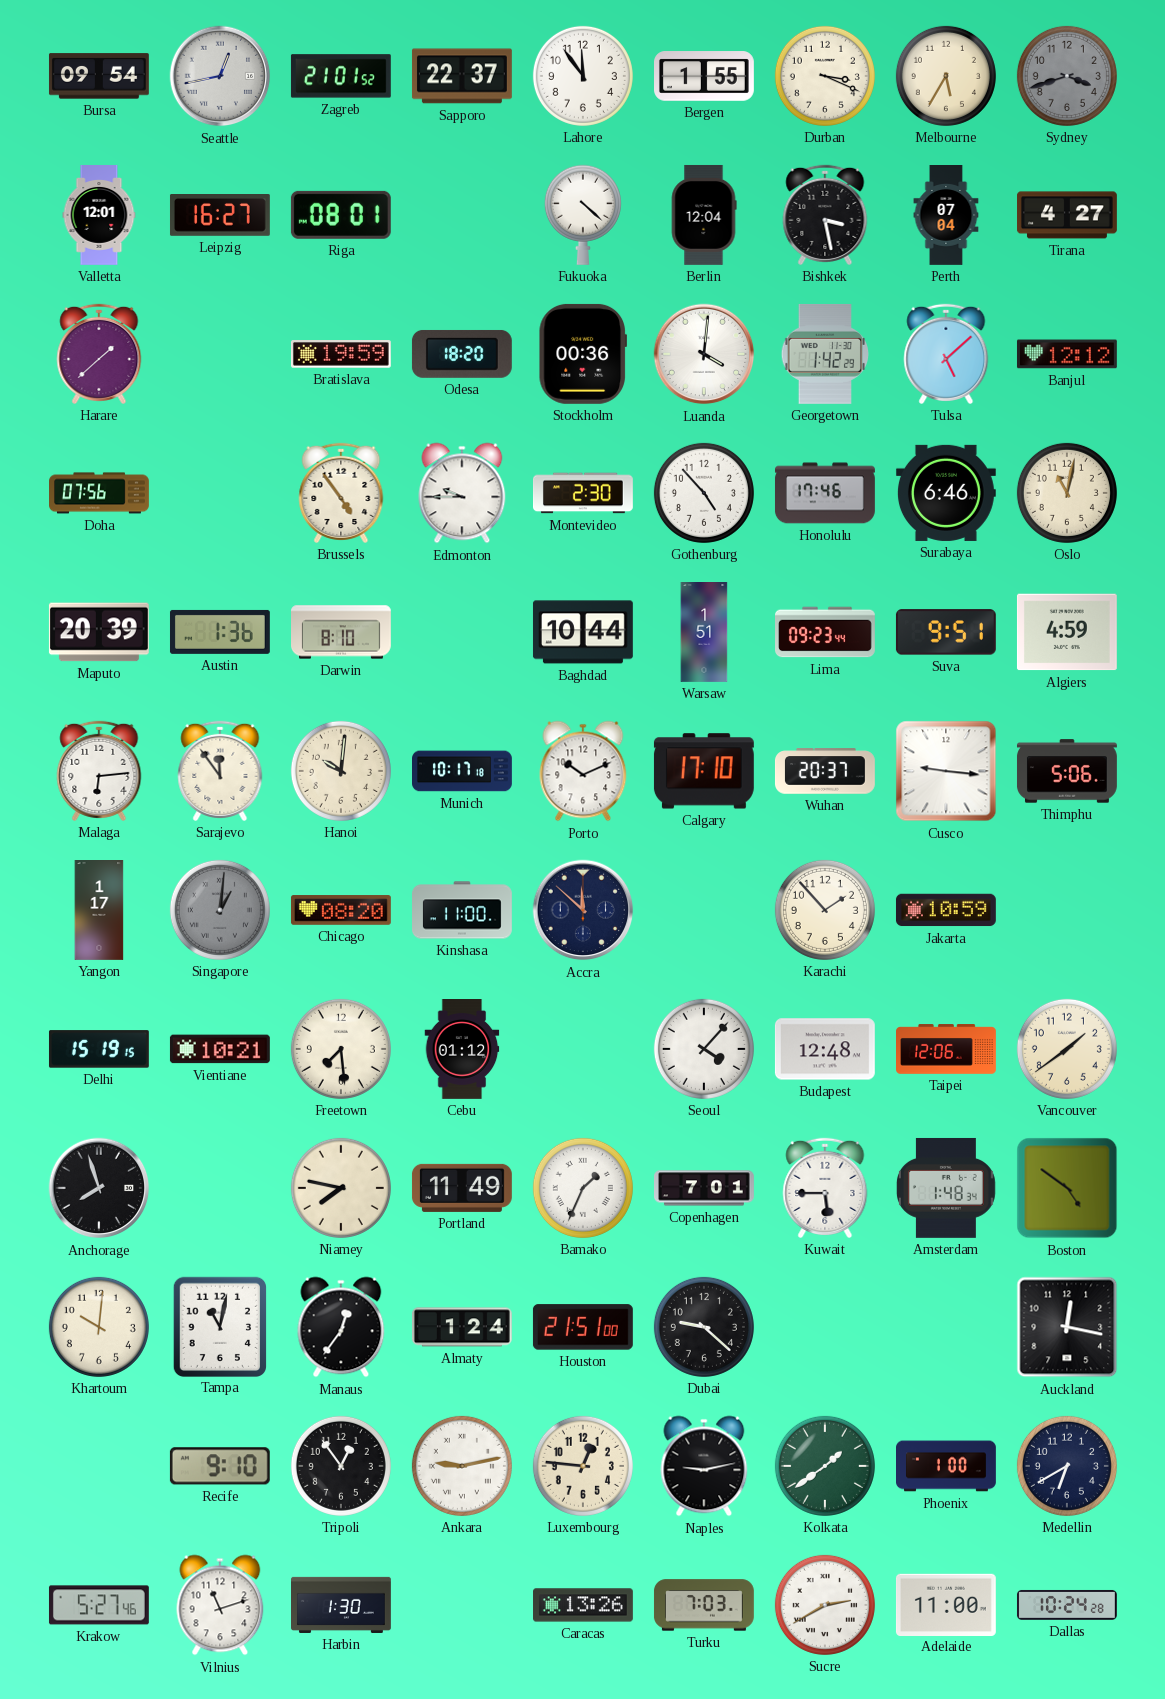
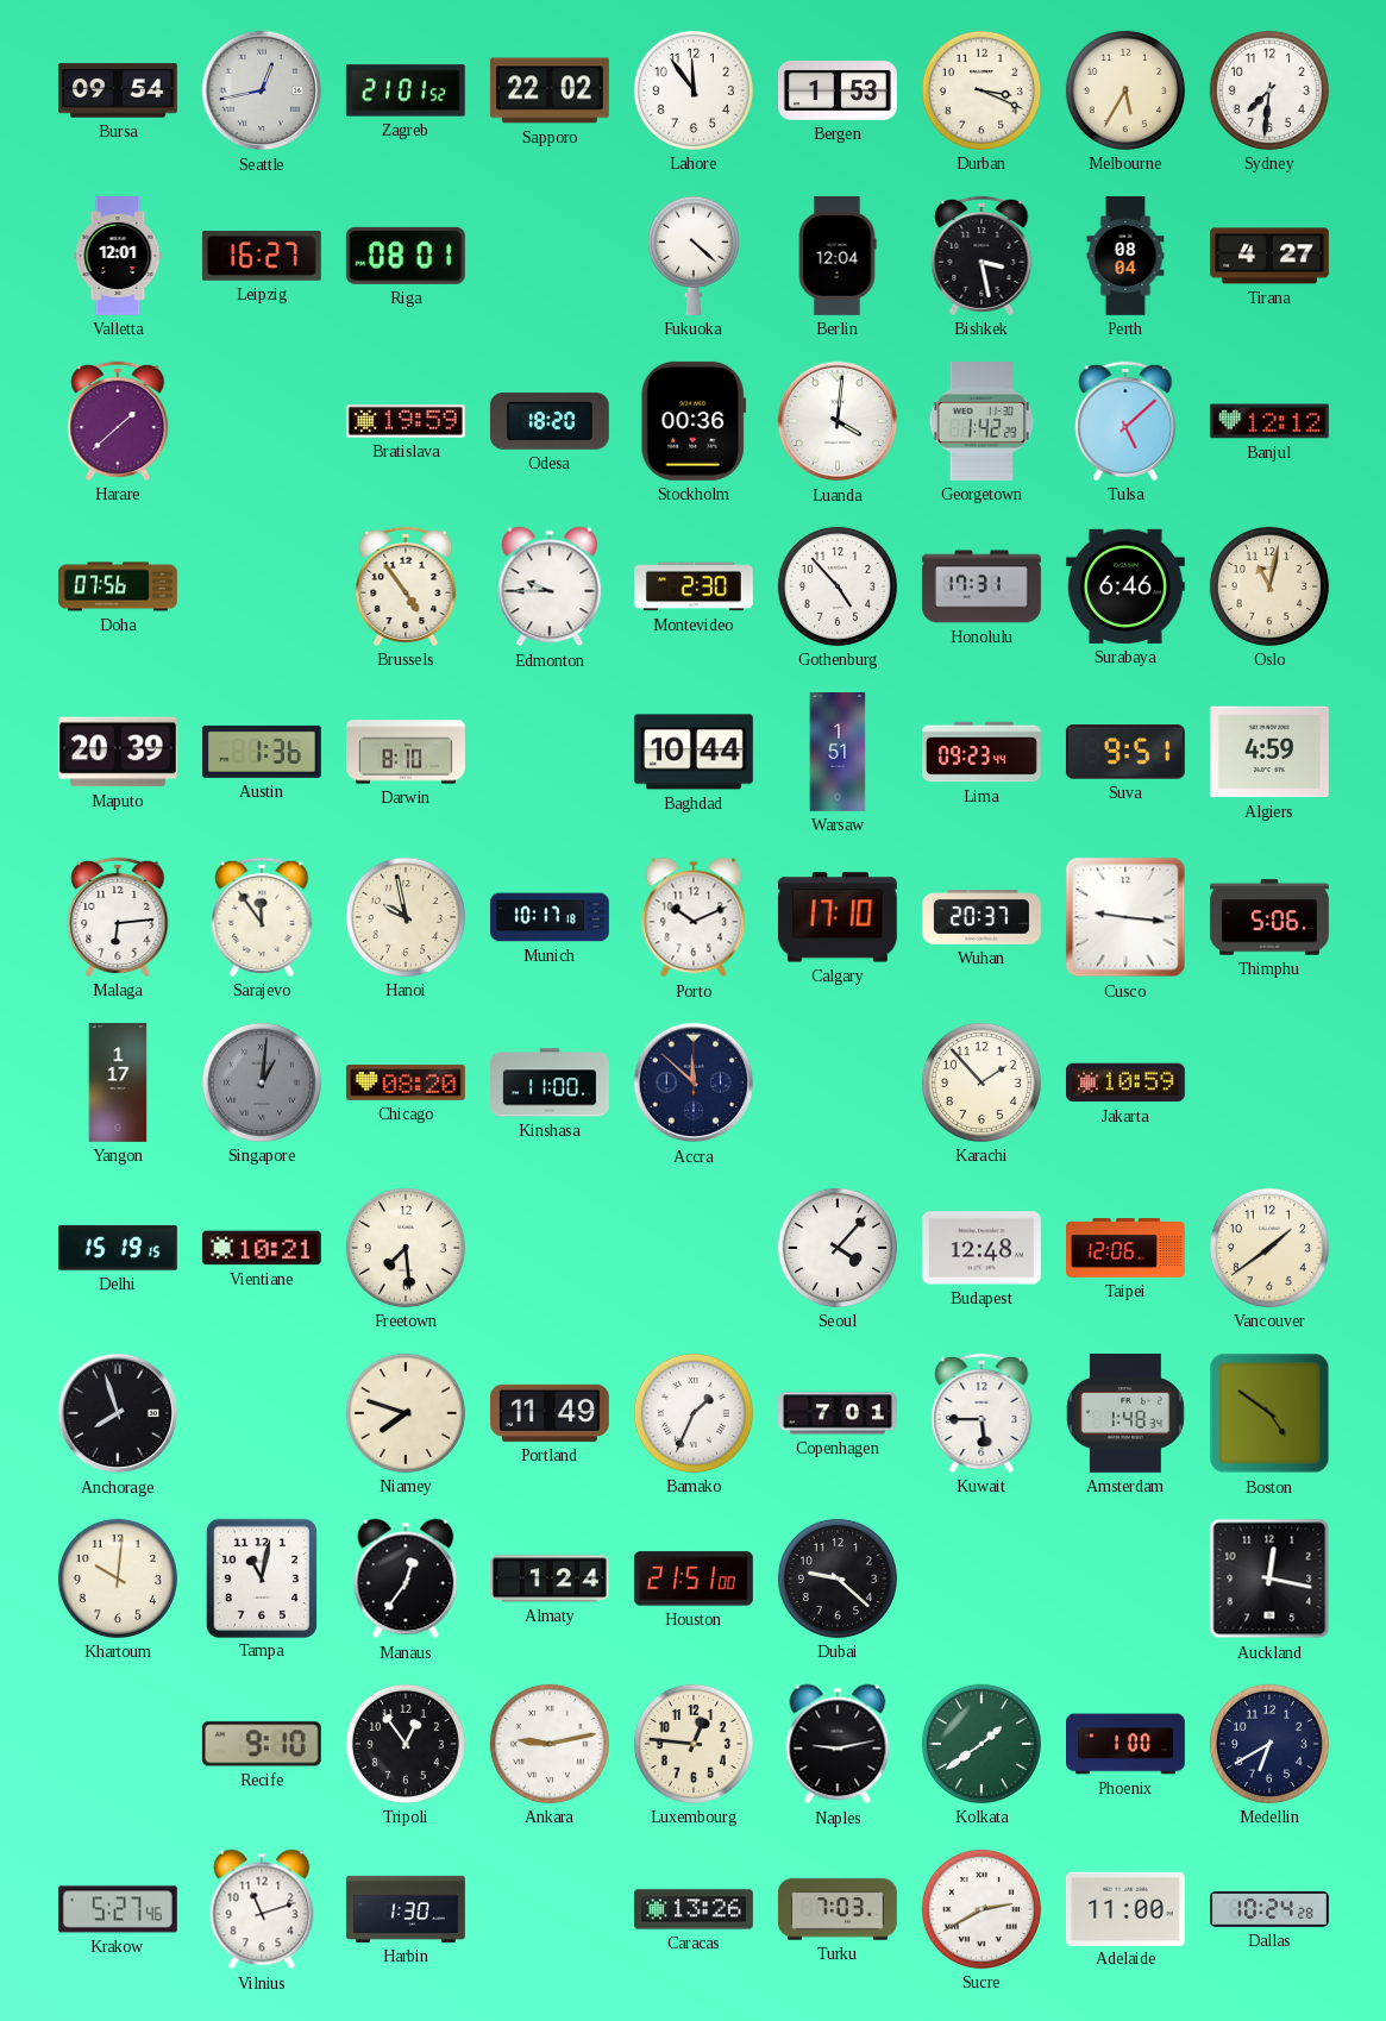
Sapporo: 22:37 -> 22:02 (550, 90)
Bergen: 1:55 -> 1:53 (839, 90)
Sydney: 3:42 -> 7:31 (1269, 90)
Sydney dial: grey -> white (1269, 90)
Perth: 07:04 -> 08:04 (1125, 257)
Honolulu: 17:46 -> 17:31 (982, 586)
Hanoi: 10:01 -> 9:58 (406, 917)
Cebu: 01:12 -> none (462, 1050)
Niamey: 7:47 -> 7:48 (406, 1413)
